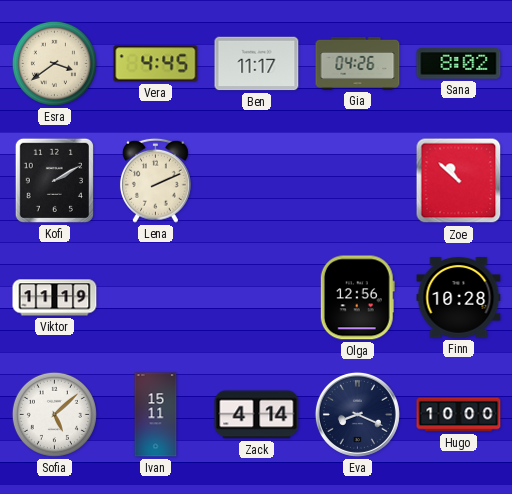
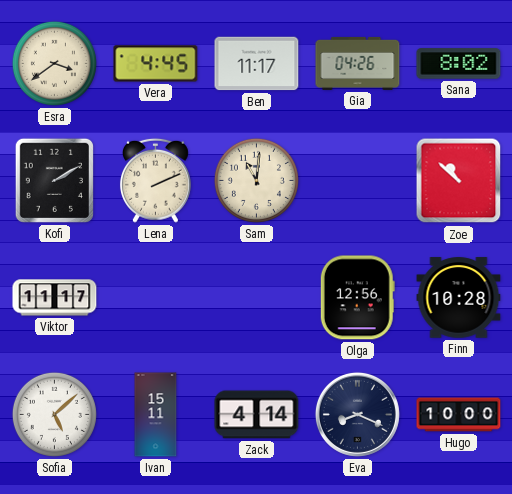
Sam: none -> 11:01 (256, 180)
Viktor: 11:19 -> 11:17 (55, 298)
